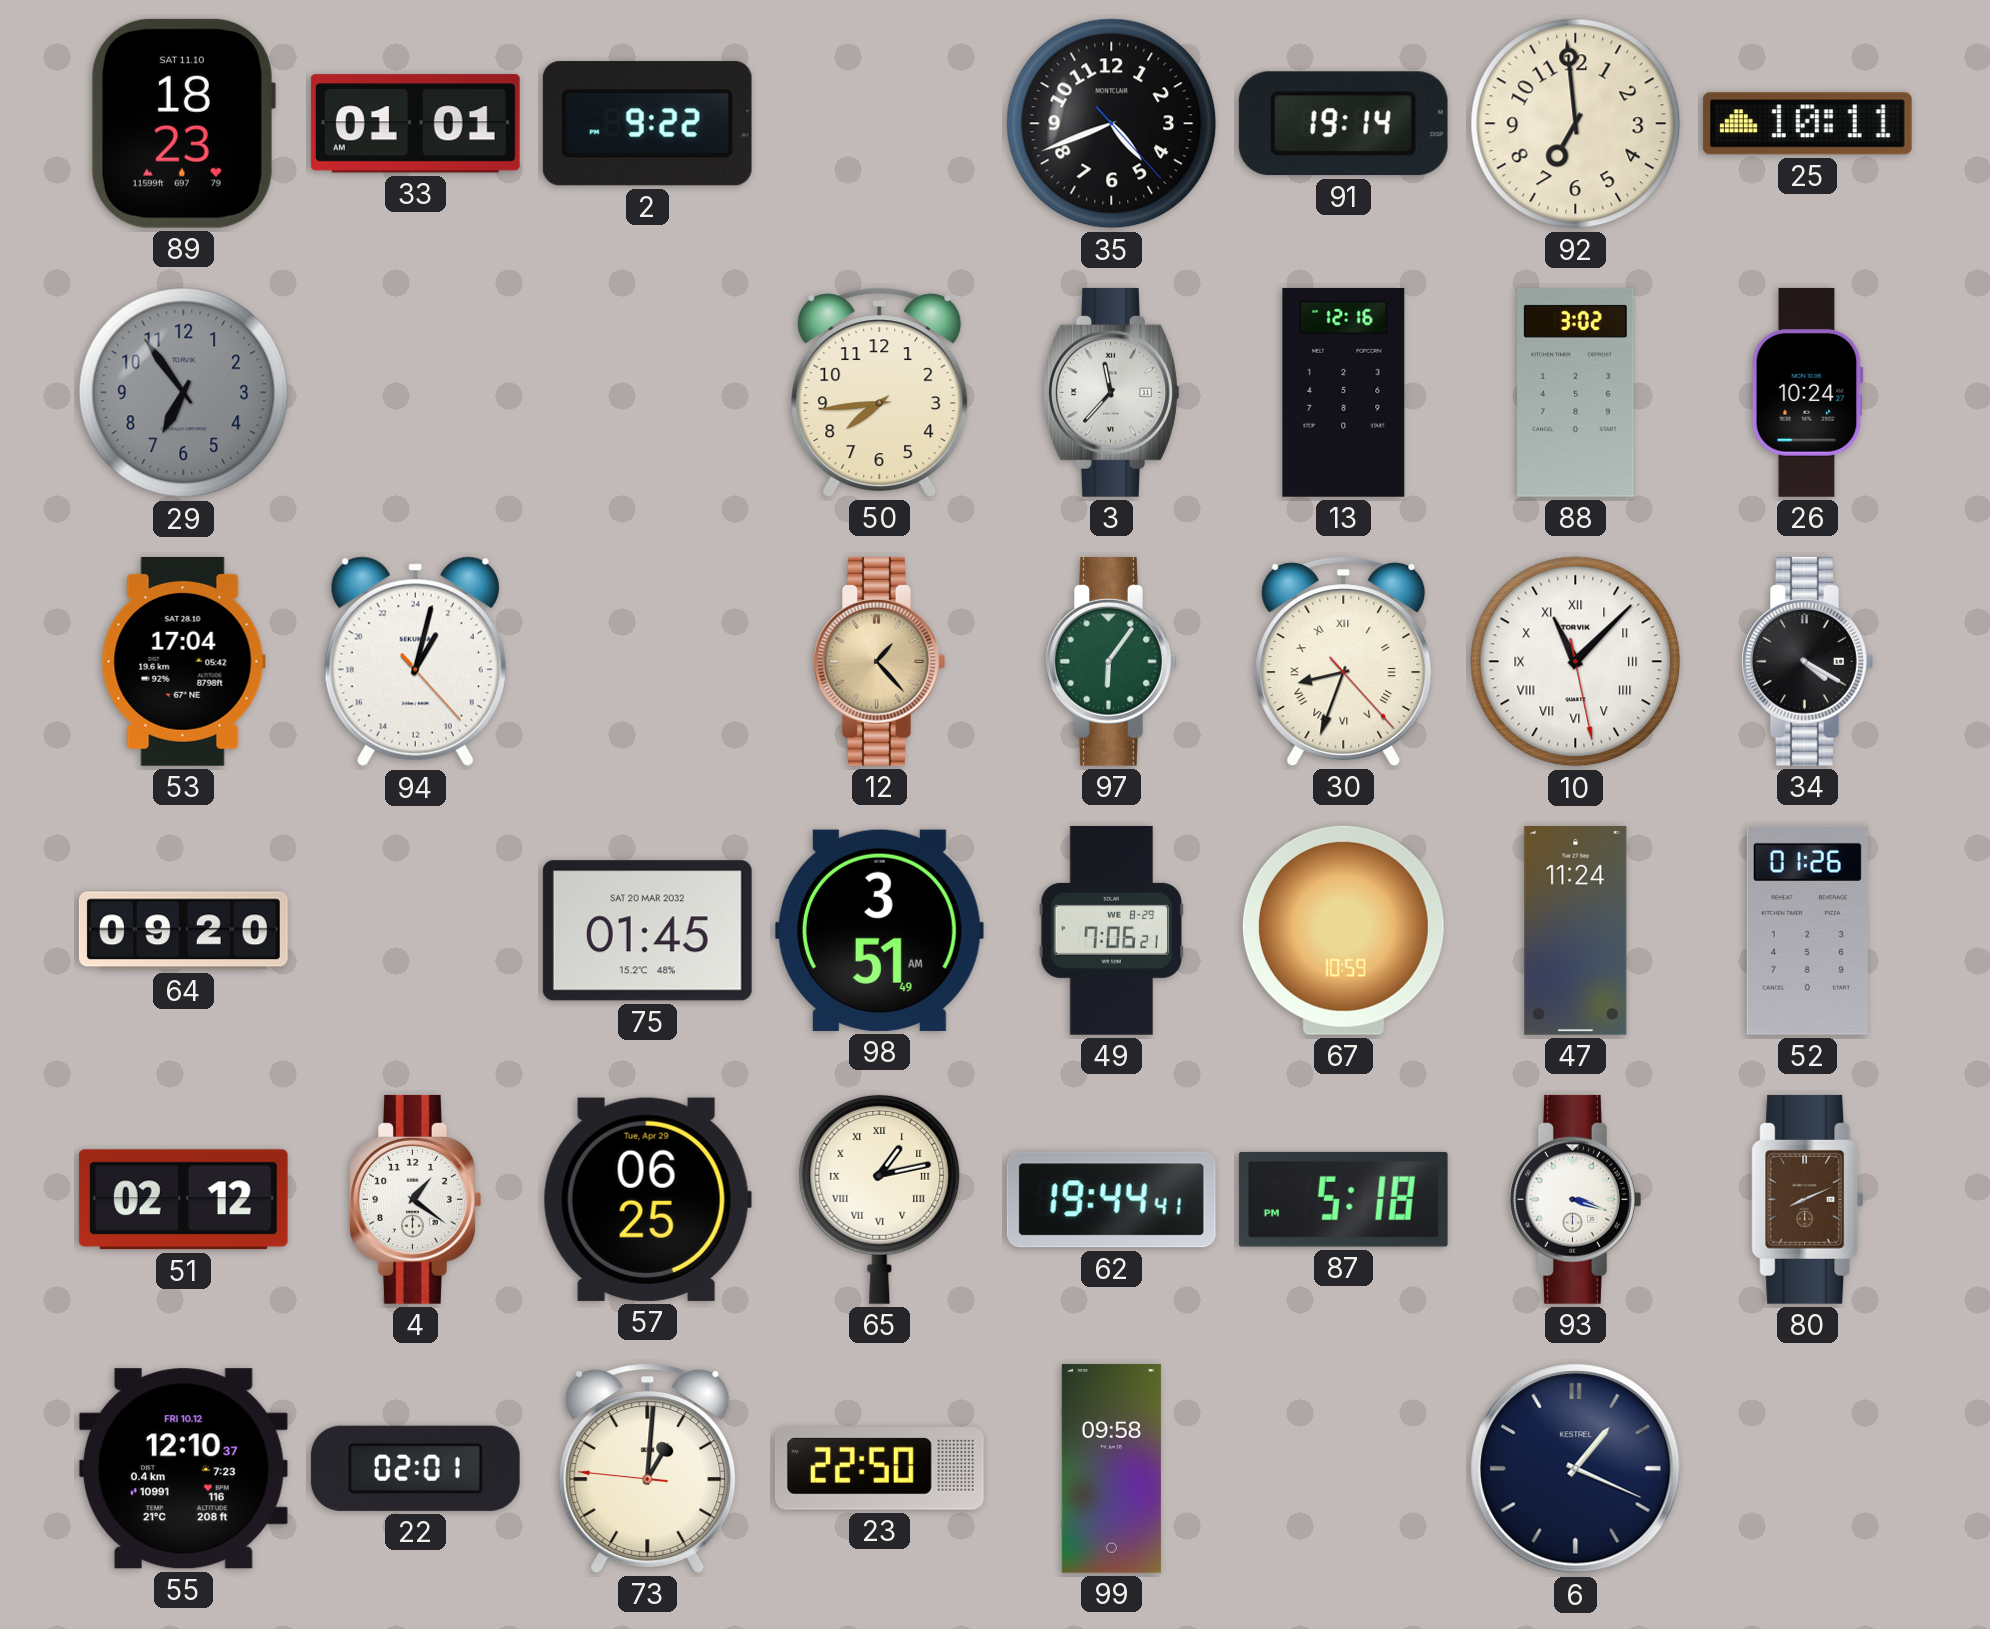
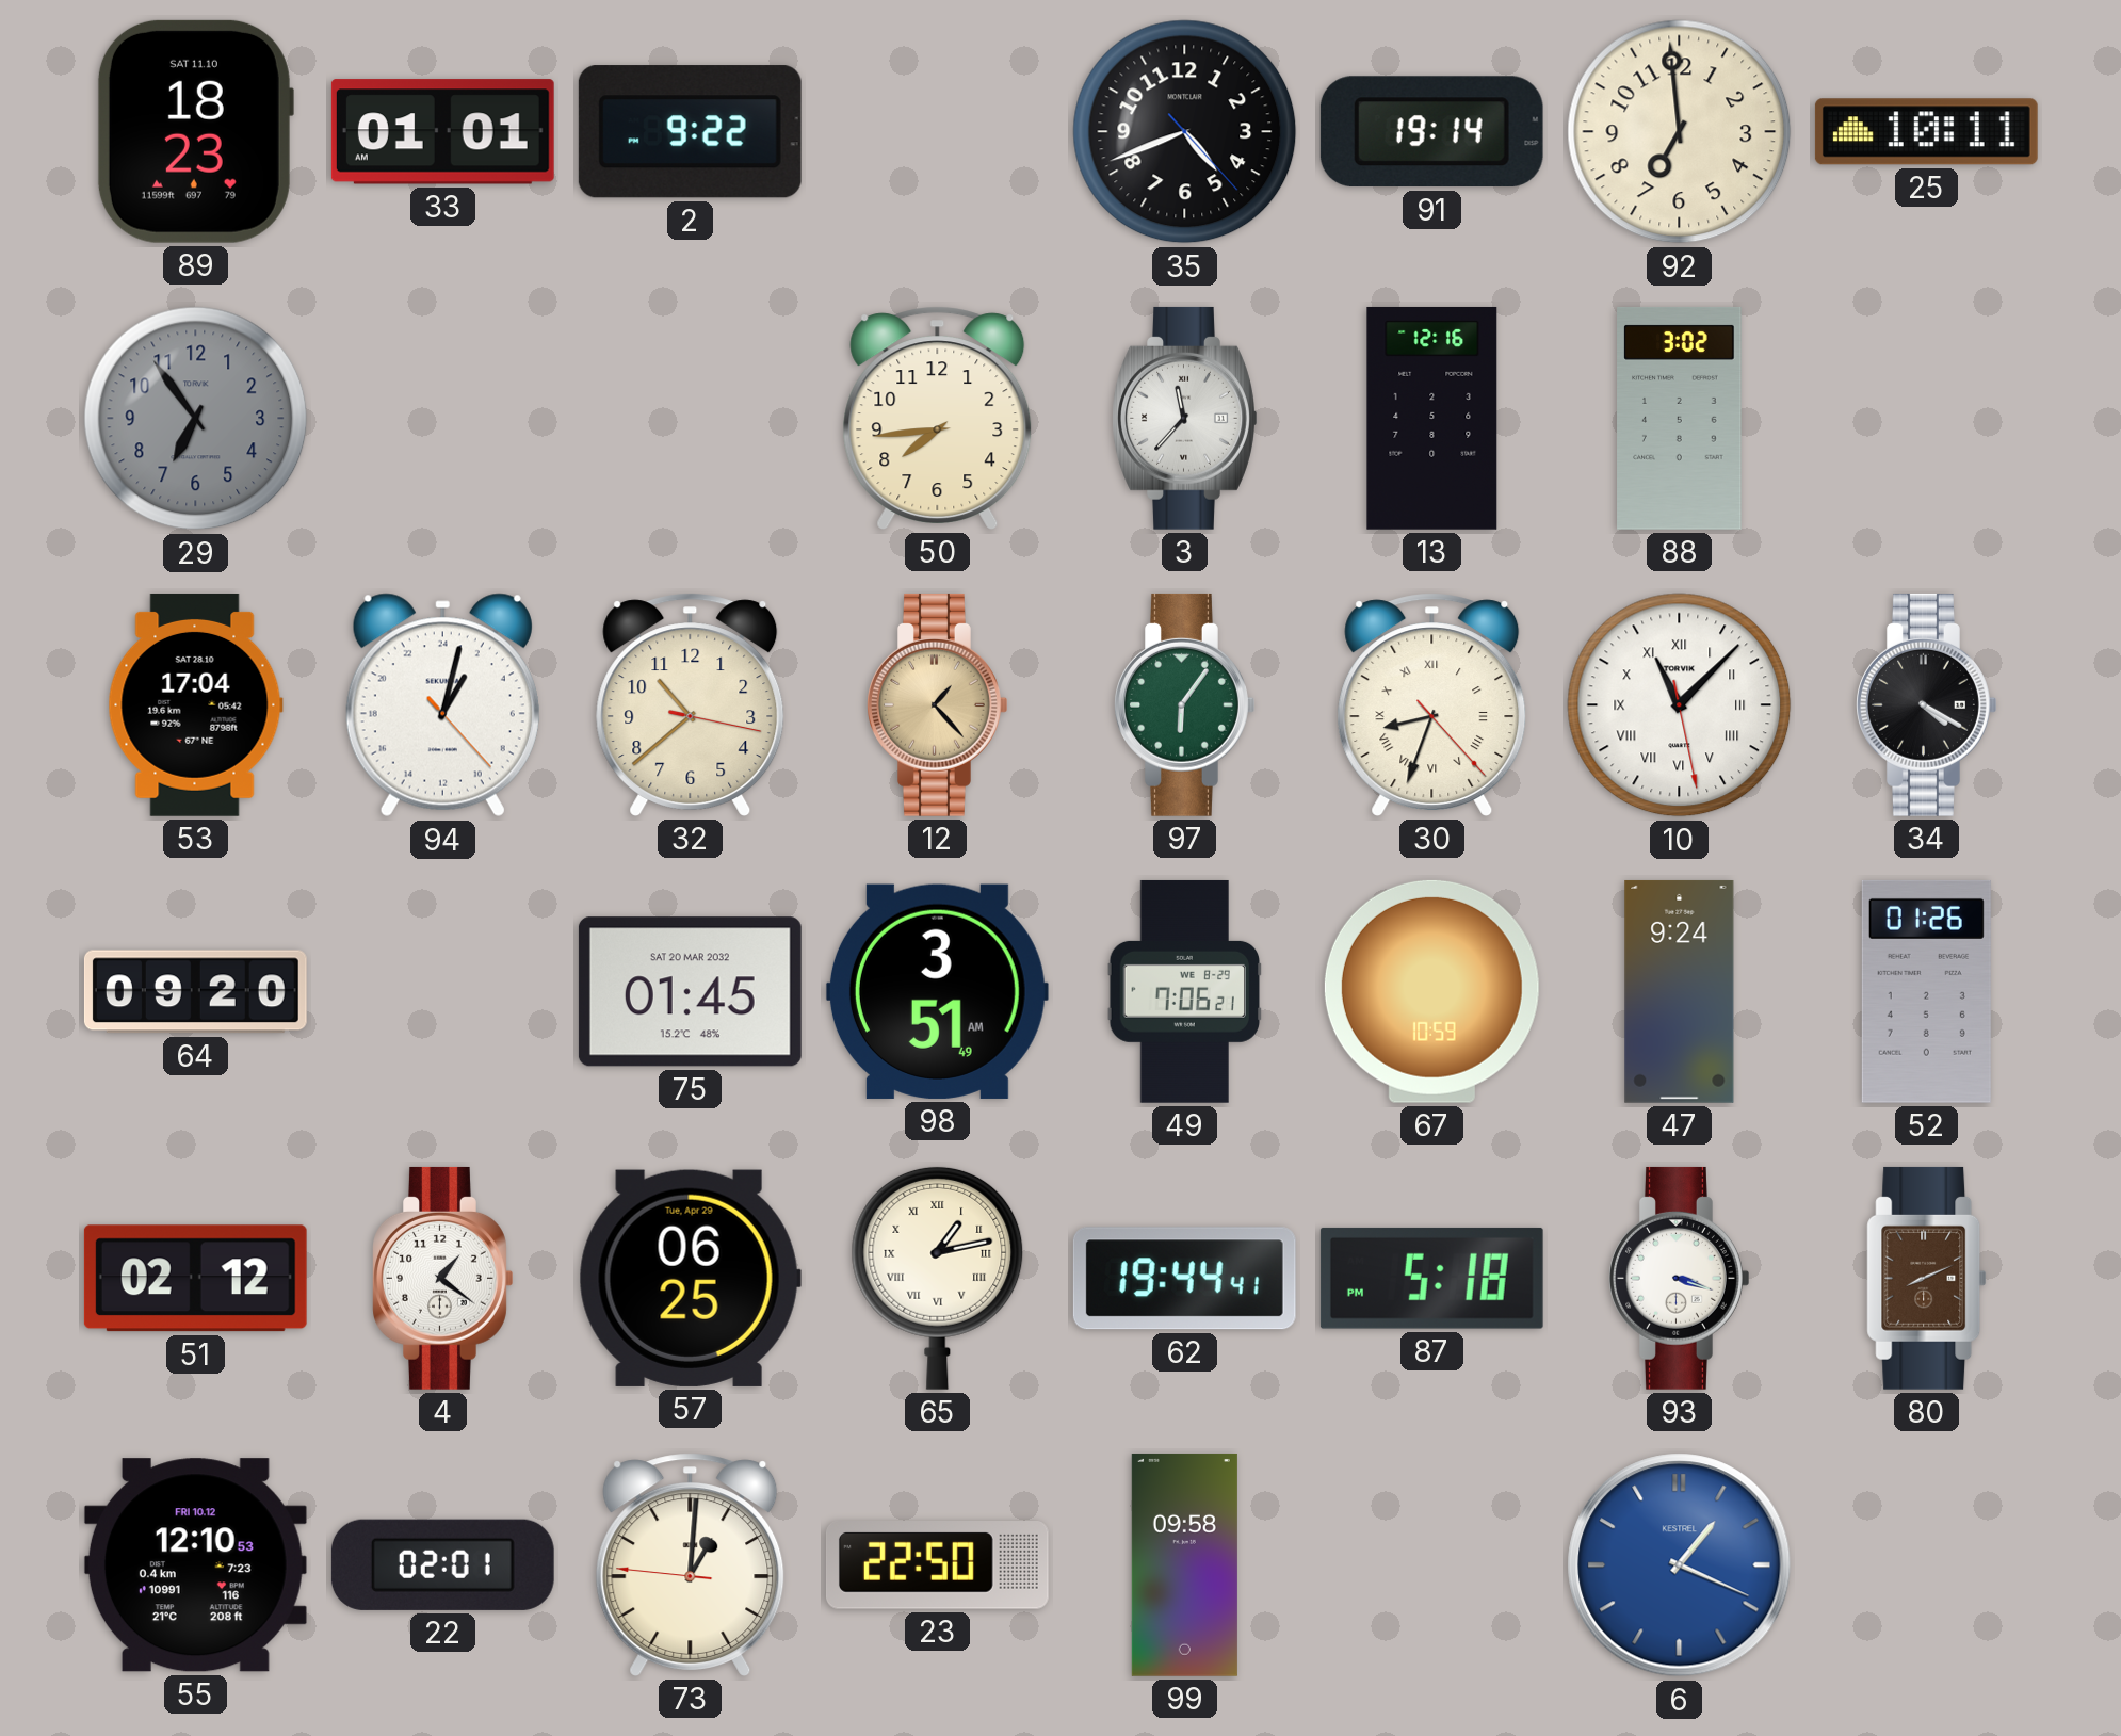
26: 10:24 -> none (1807, 392)
32: none -> 10:38 (691, 704)
47: 11:24 -> 9:24 (1680, 991)
55: 12:10:37 -> 12:10:53 (195, 1565)
6 dial: navy -> blue (1680, 1565)
